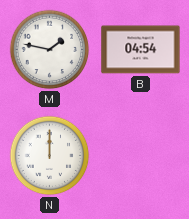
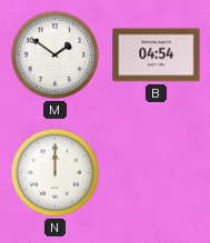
M: 1:47 -> 1:51 (56, 55)
